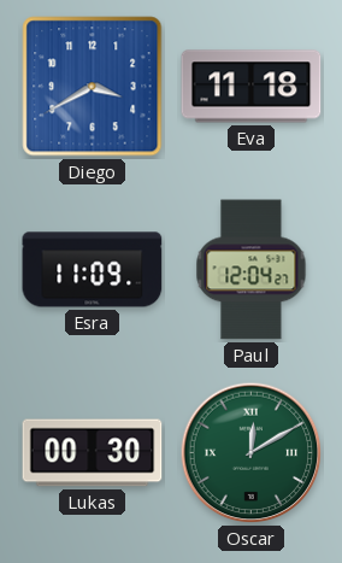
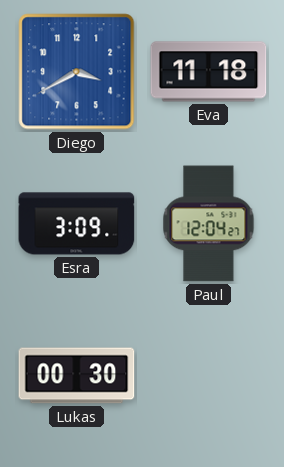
Esra: 11:09 -> 3:09 (77, 224)
Oscar: 12:10 -> none (252, 453)
